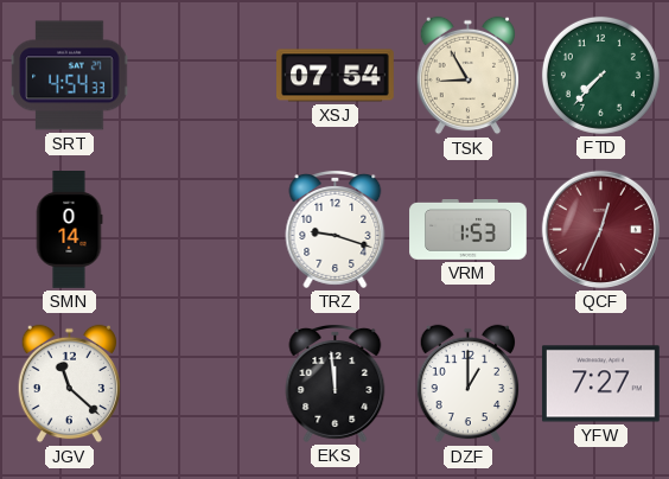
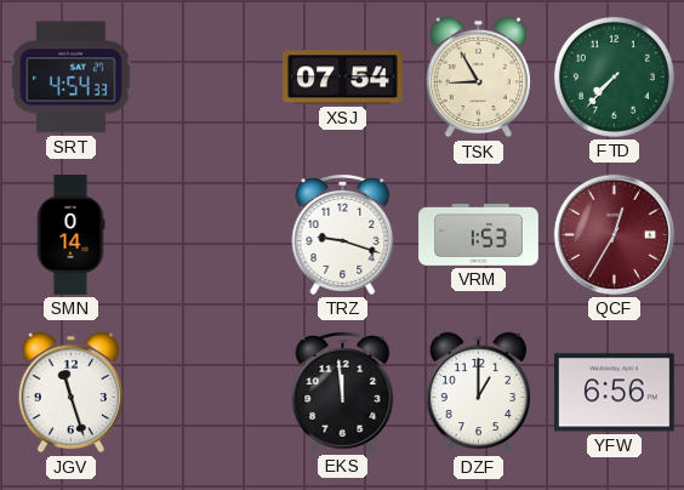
QCF: 12:34 -> 12:35 (614, 234)
JGV: 11:22 -> 11:27 (70, 393)
YFW: 7:27 -> 6:56 (614, 393)
